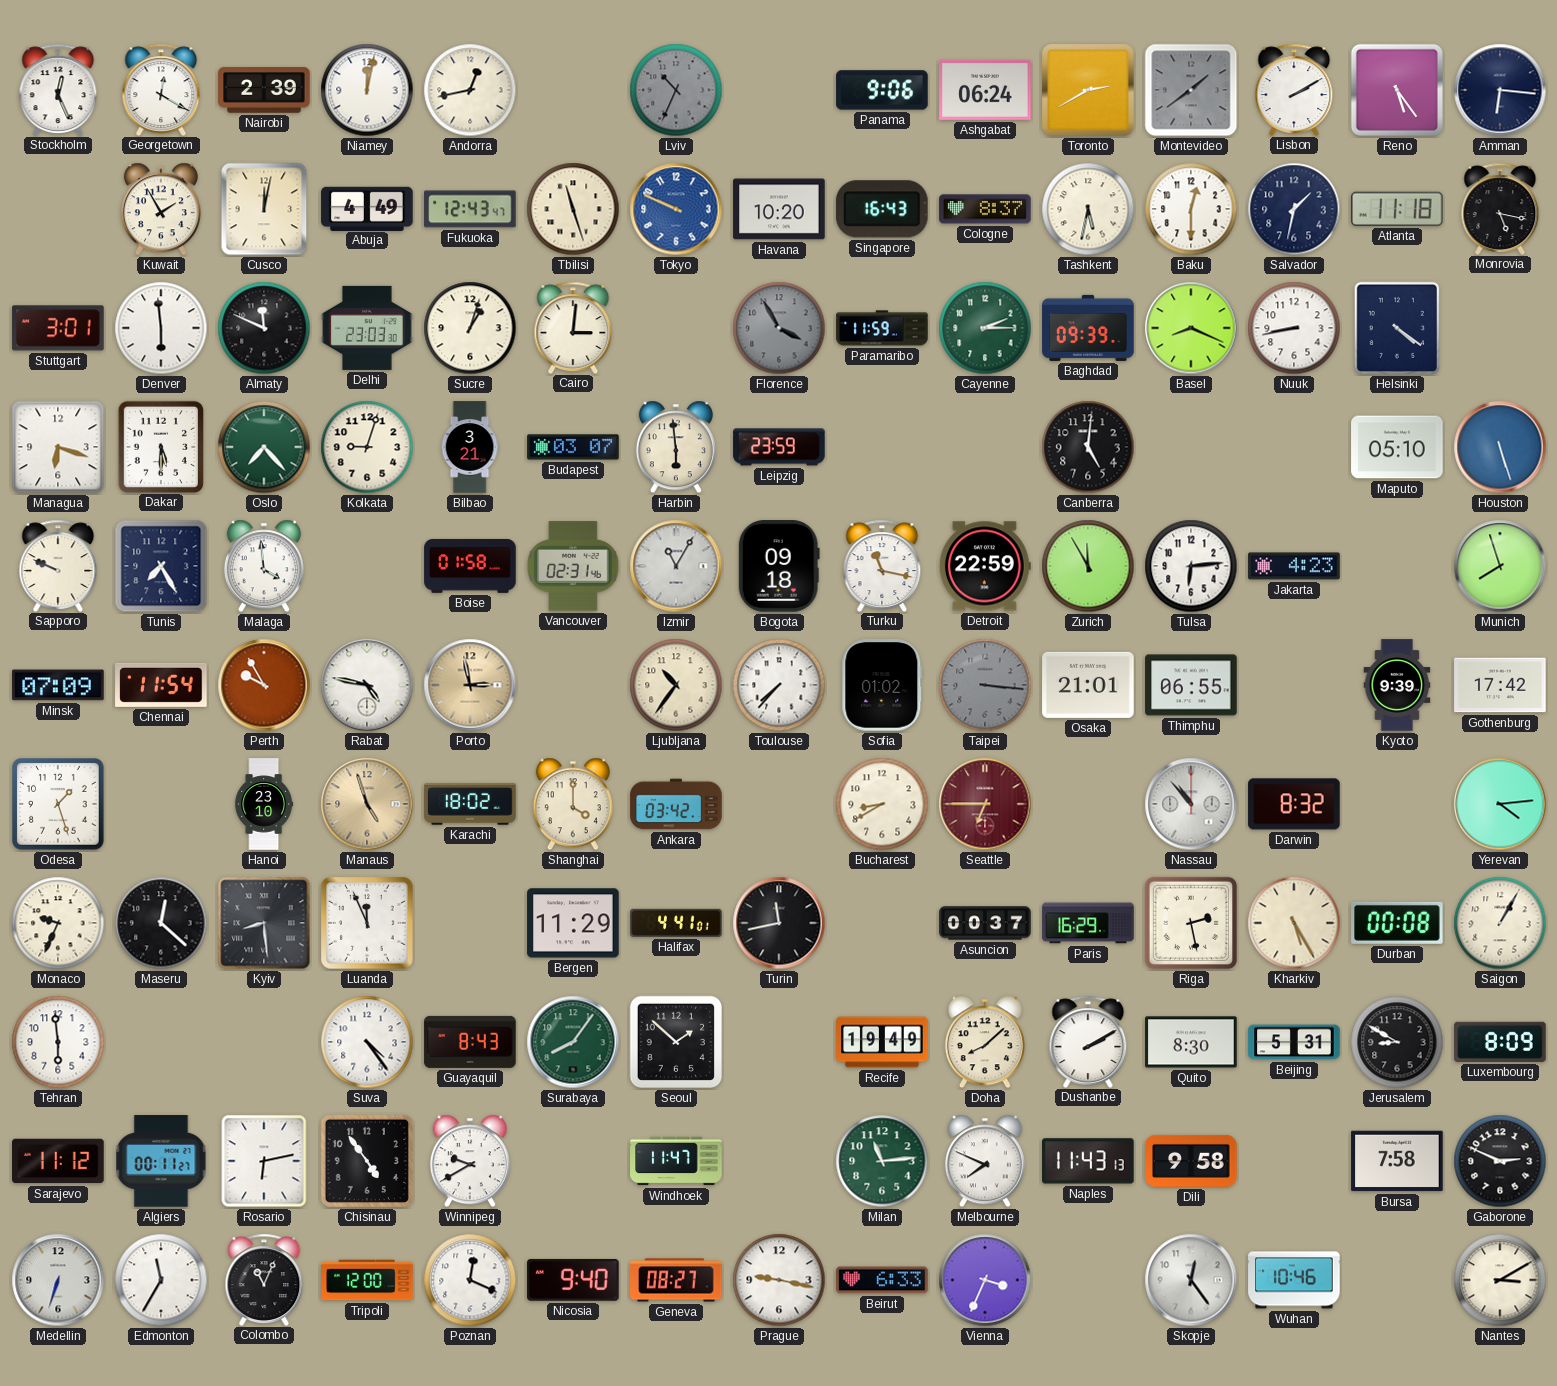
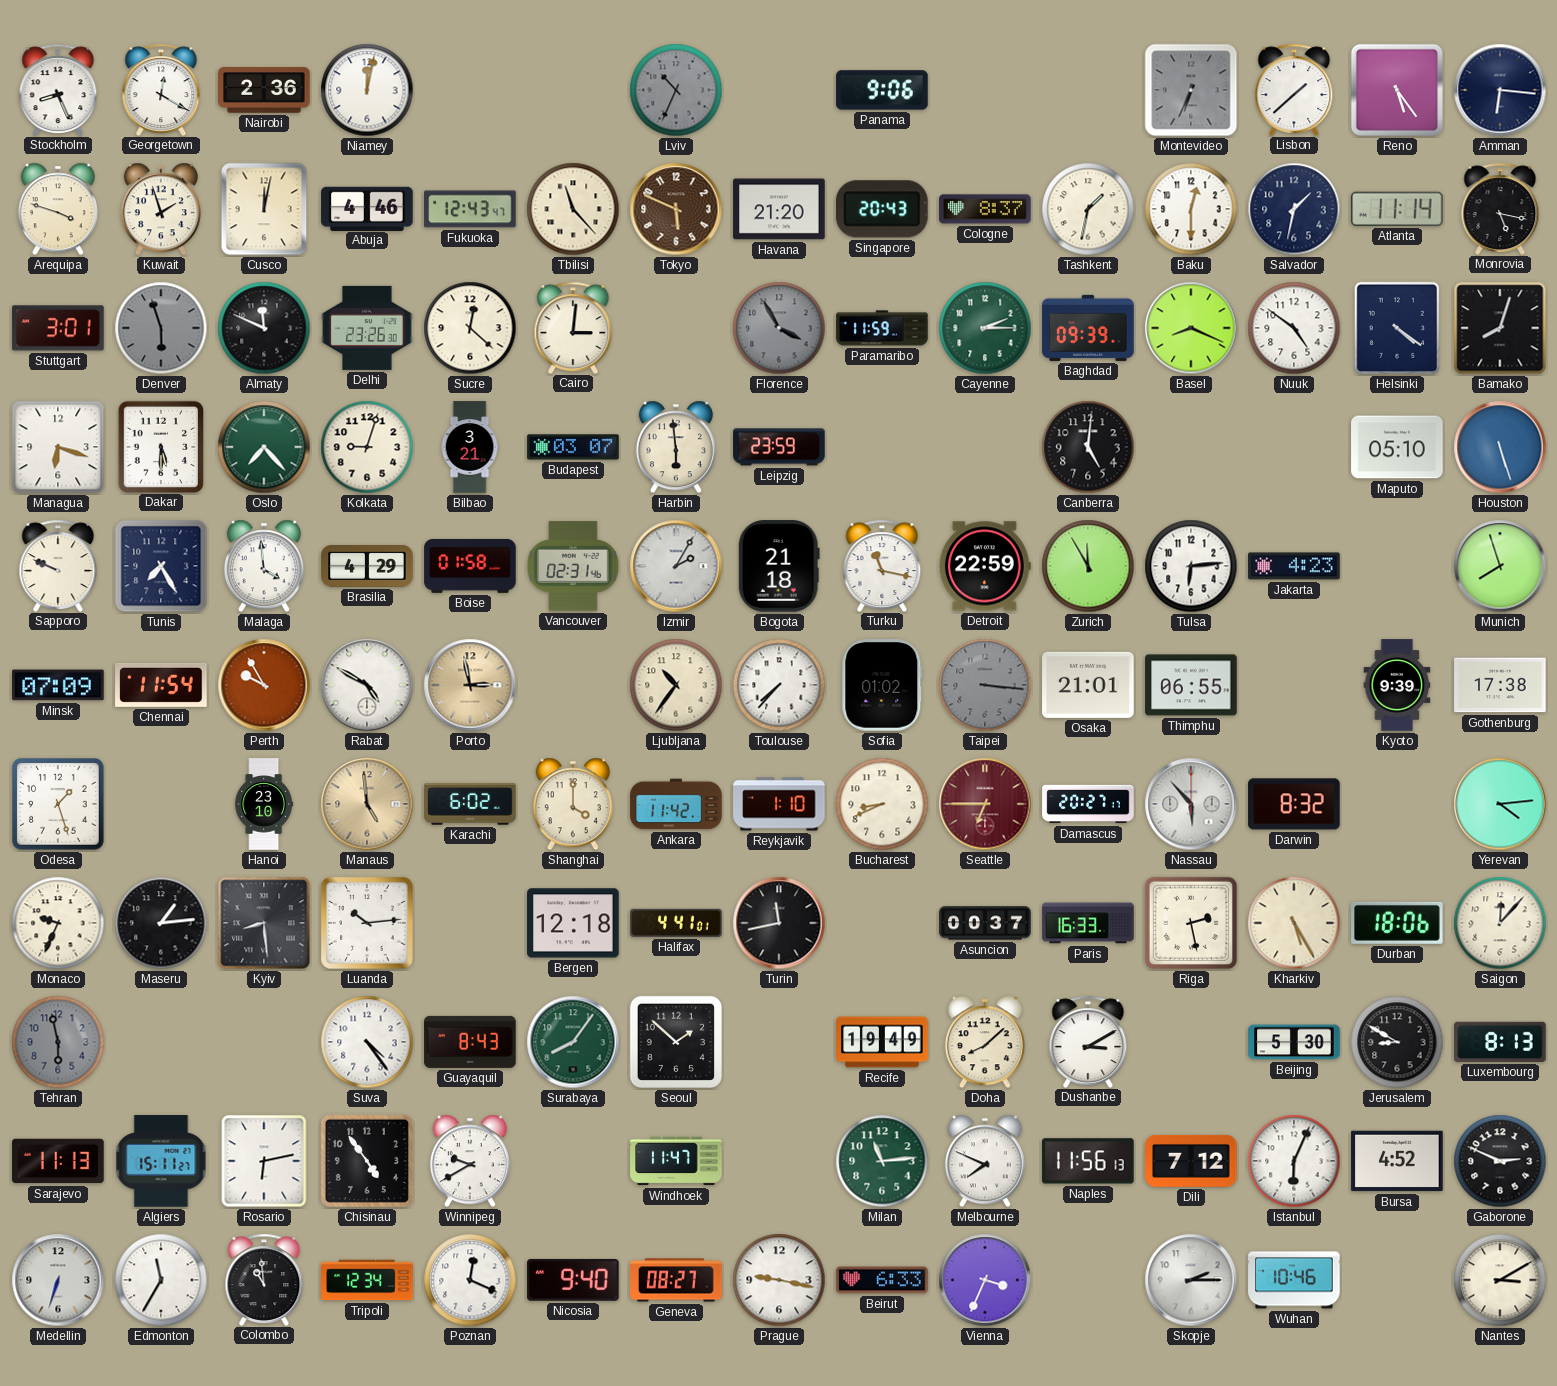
Stockholm: 12:26 -> 8:26 (58, 89)
Nairobi: 2:39 -> 2:36 (264, 90)
Andorra: 12:43 -> none (470, 90)
Ashgabat: 06:24 -> none (985, 90)
Toronto: 2:40 -> none (1088, 90)
Montevideo: 1:39 -> 6:34 (1191, 90)
Lisbon: 2:10 -> 1:38 (1294, 89)
Arequipa: none -> 3:48 (58, 209)
Kuwait: 1:55 -> 1:57 (161, 209)
Abuja: 4:49 -> 4:46 (367, 208)
Tbilisi: 11:27 -> 11:23 (573, 209)
Tokyo: 9:49 -> 5:49 (676, 209)
Tokyo dial: blue -> brown (676, 209)
Havana: 10:20 -> 21:20 (779, 209)
Singapore: 16:43 -> 20:43 (882, 209)
Tashkent: 5:32 -> 1:32 (1088, 209)
Atlanta: 11:18 -> 11:14 (1398, 209)
Denver: 5:59 -> 5:57 (161, 328)
Denver dial: white -> grey (161, 328)
Delhi: 23:03 -> 23:26 (367, 328)
Sucre: 1:03 -> 12:22 (470, 328)
Nuuk: 8:43 -> 4:51 (1294, 328)
Bamako: none -> 8:03 (1500, 328)
Brasilia: none -> 4:29 (367, 567)
Izmir: 11:05 -> 2:05 (676, 566)
Bogota: 09:18 -> 21:18 (779, 566)
Rabat: 4:47 -> 4:50 (367, 685)
Gothenburg: 17:42 -> 17:38 (1500, 685)
Manaus: 4:57 -> 4:59 (367, 804)
Karachi: 18:02 -> 6:02 (470, 804)
Ankara: 03:42 -> 11:42 (676, 804)
Reykjavik: none -> 1:10 (779, 804)
Bucharest: 8:40 -> 8:41 (882, 804)
Damascus: none -> 20:27 (1088, 804)
Nassau: 10:53 -> 5:53 (1191, 804)
Maseru: 12:22 -> 1:14 (161, 923)
Luanda: 11:56 -> 10:14 (367, 923)
Bergen: 11:29 -> 12:18 (573, 923)
Paris: 16:29 -> 16:33 (1088, 923)
Durban: 00:08 -> 18:06 (1397, 923)
Saigon: 1:05 -> 12:07 (1500, 923)
Tehran: 5:59 -> 5:58 (58, 1042)
Tehran dial: white -> grey (58, 1042)
Dushanbe: 2:10 -> 3:10 (1088, 1041)
Quito: 8:30 -> none (1191, 1042)
Beijing: 5:31 -> 5:30 (1294, 1042)
Luxembourg: 8:09 -> 8:13 (1500, 1042)
Sarajevo: 11:12 -> 11:13 (58, 1161)
Algiers: 00:11 -> 15:11 (161, 1161)
Naples: 11:43 -> 11:56 (1088, 1161)
Dili: 9:58 -> 7:12 (1191, 1161)
Istanbul: none -> 6:04 (1294, 1161)
Bursa: 7:58 -> 4:52 (1397, 1161)
Colombo: 11:04 -> 10:59 (264, 1279)
Tripoli: 12:00 -> 12:34 (367, 1280)
Skopje: 12:24 -> 2:15 (1191, 1280)
